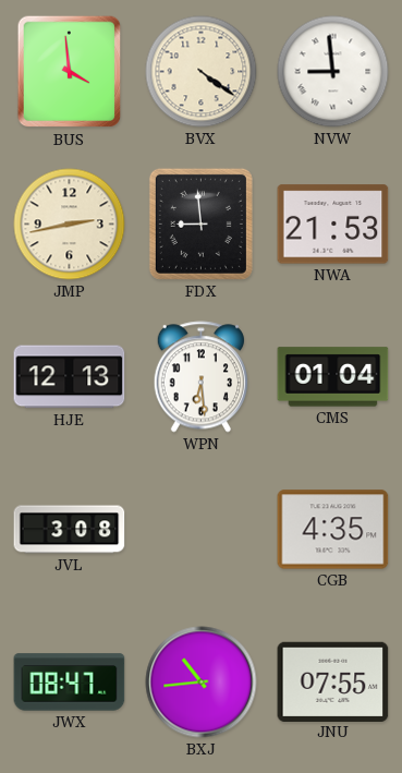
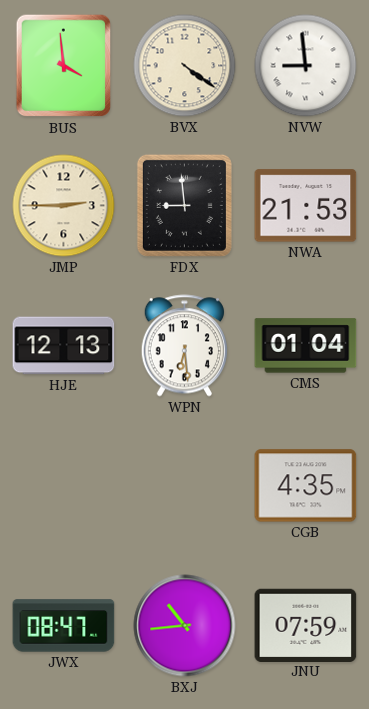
JMP: 2:43 -> 2:45 (64, 206)
JVL: 3:08 -> none (70, 530)
JNU: 07:55 -> 07:59 (306, 625)
